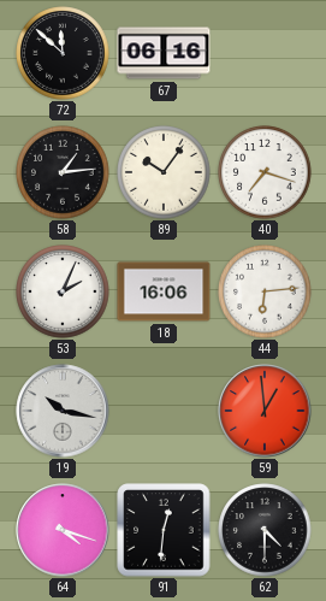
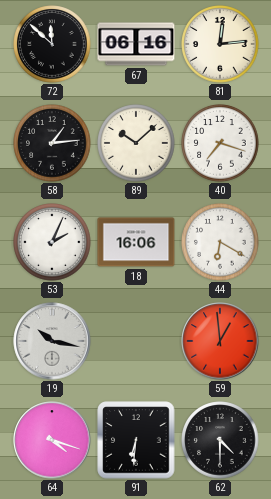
81: none -> 12:14 (220, 44)
89: 10:06 -> 10:08 (136, 143)
44: 6:14 -> 6:20 (220, 242)
91: 12:31 -> 6:31 (136, 440)
